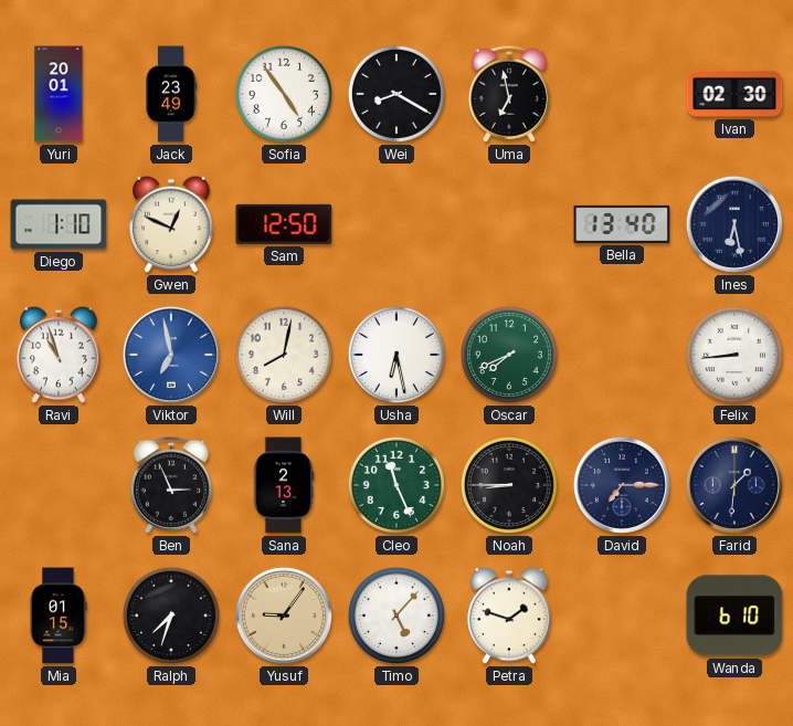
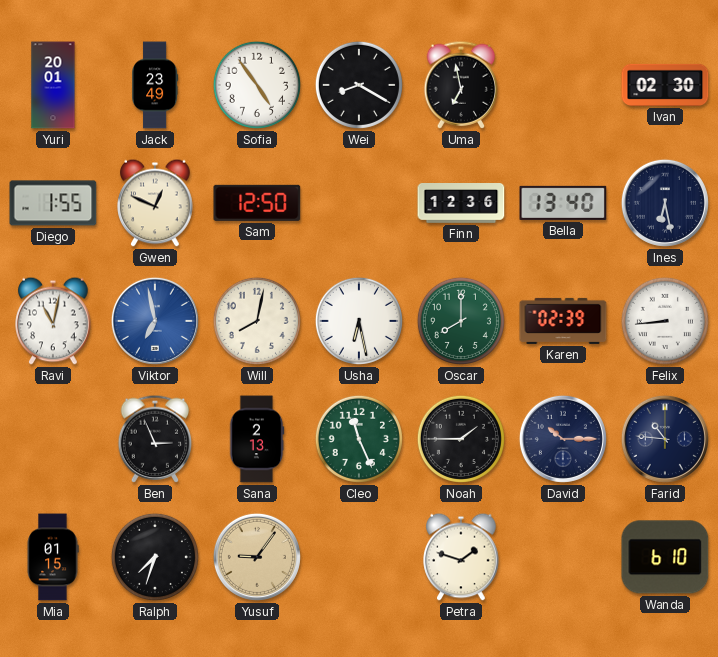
Diego: 1:10 -> 1:55 (53, 203)
Finn: none -> 12:36 (461, 204)
Ravi: 10:57 -> 11:02 (53, 321)
Oscar: 7:41 -> 8:00 (461, 321)
Karen: none -> 02:39 (563, 321)
Noah: 8:45 -> 1:45 (461, 439)
David: 7:15 -> 10:15 (563, 439)
Farid: 1:31 -> 10:46 (665, 439)
Timo: 5:07 -> none (396, 615)
